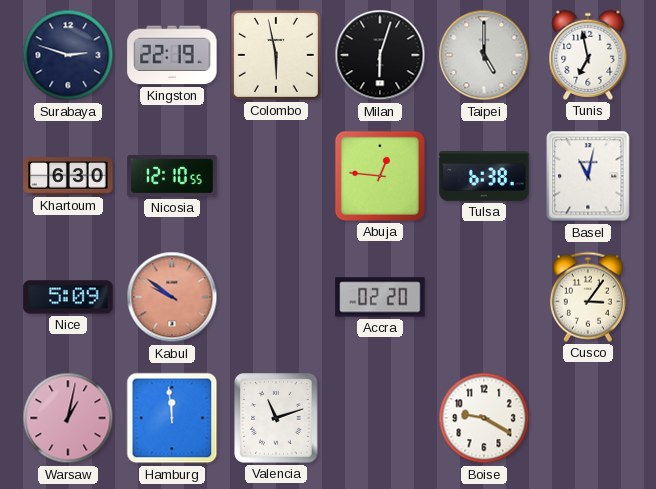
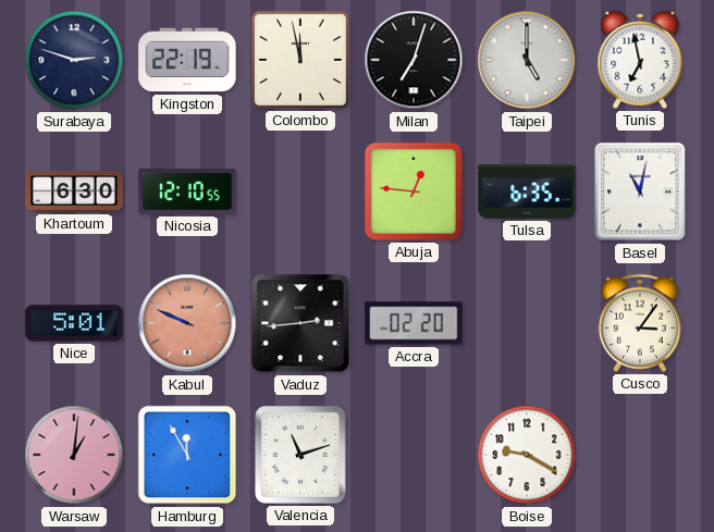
Colombo: 5:58 -> 11:58 (300, 60)
Milan: 6:03 -> 7:03 (414, 60)
Tulsa: 6:38 -> 6:35 (527, 193)
Nice: 5:09 -> 5:01 (74, 323)
Kabul: 9:51 -> 9:49 (187, 323)
Vaduz: none -> 2:44 (300, 323)
Warsaw: 1:02 -> 1:01 (74, 455)
Hamburg: 11:59 -> 11:55 (187, 455)
